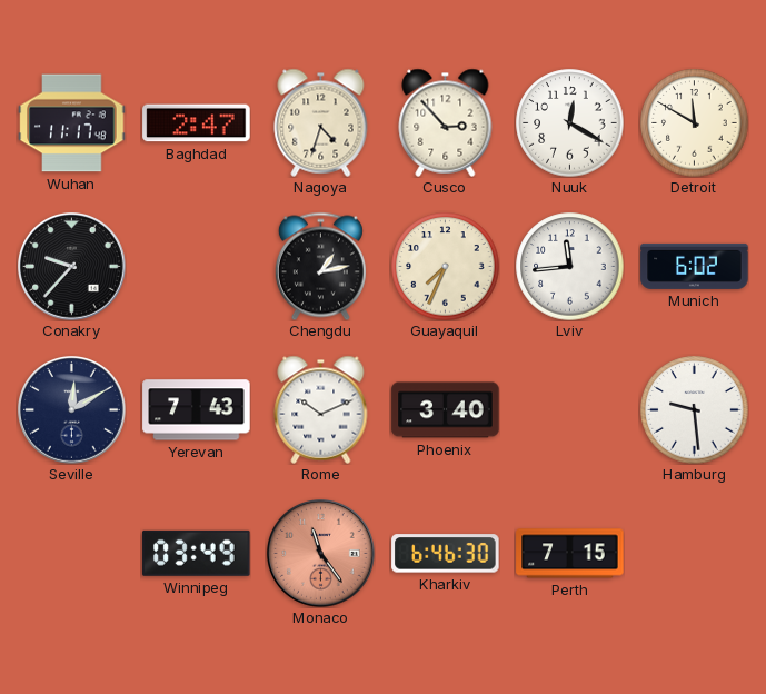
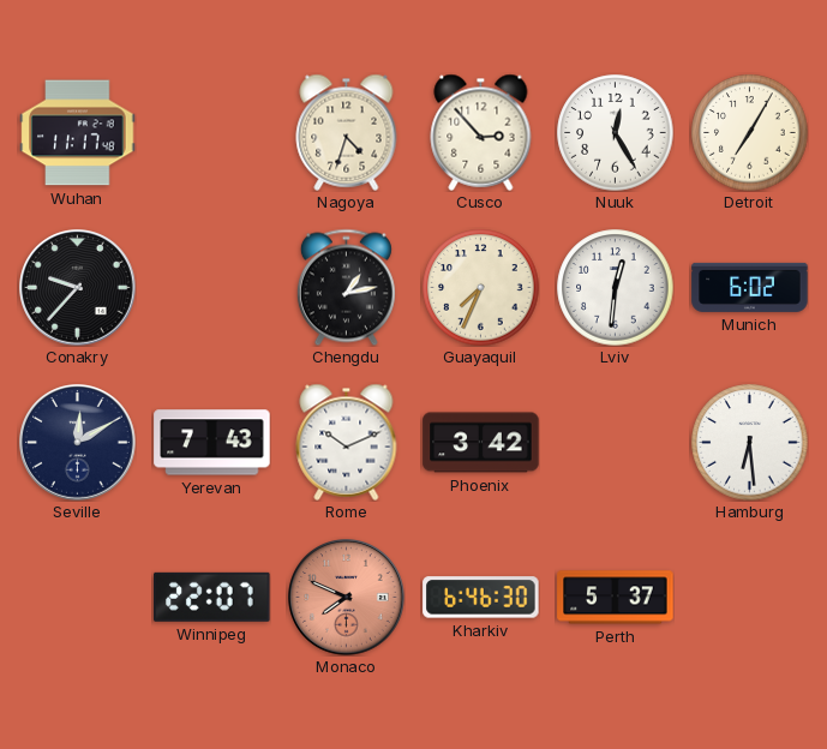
Baghdad: 2:47 -> none (197, 123)
Nuuk: 12:20 -> 12:25 (616, 133)
Detroit: 11:50 -> 7:05 (750, 133)
Lviv: 11:44 -> 12:31 (616, 288)
Phoenix: 3:40 -> 3:42 (481, 443)
Hamburg: 9:29 -> 6:29 (750, 443)
Winnipeg: 03:49 -> 22:07 (212, 597)
Monaco: 11:24 -> 7:49 (347, 598)
Perth: 7:15 -> 5:37 (616, 598)
